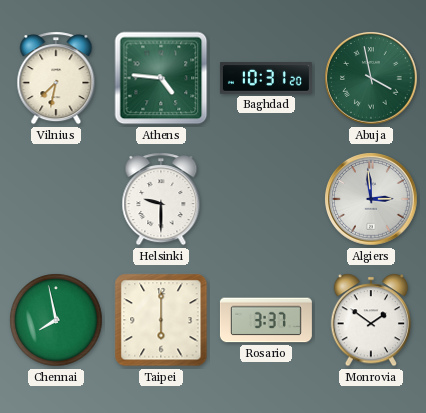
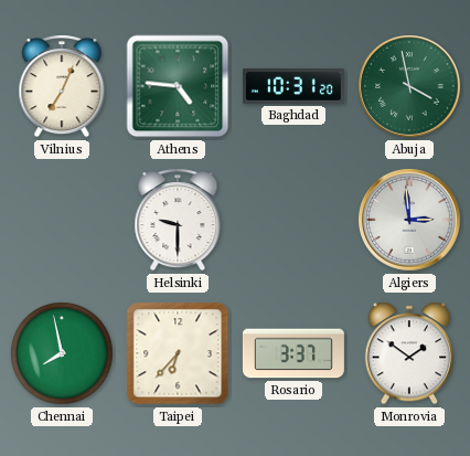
Vilnius: 7:32 -> 7:04 (62, 86)
Taipei: 6:00 -> 6:37 (178, 353)
